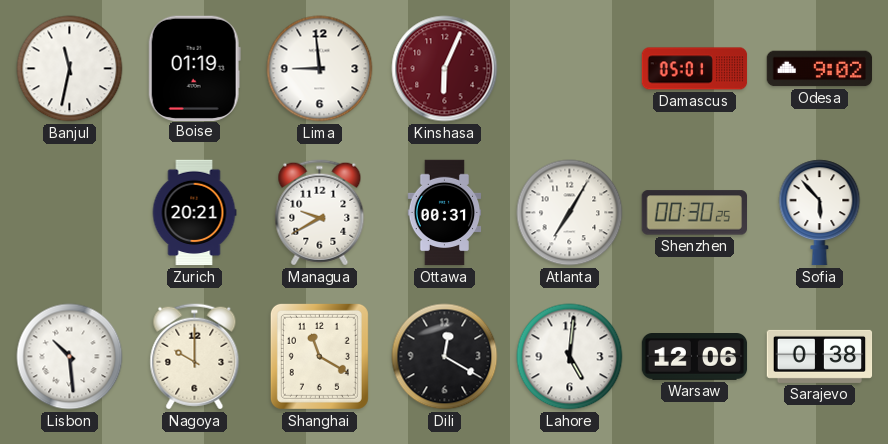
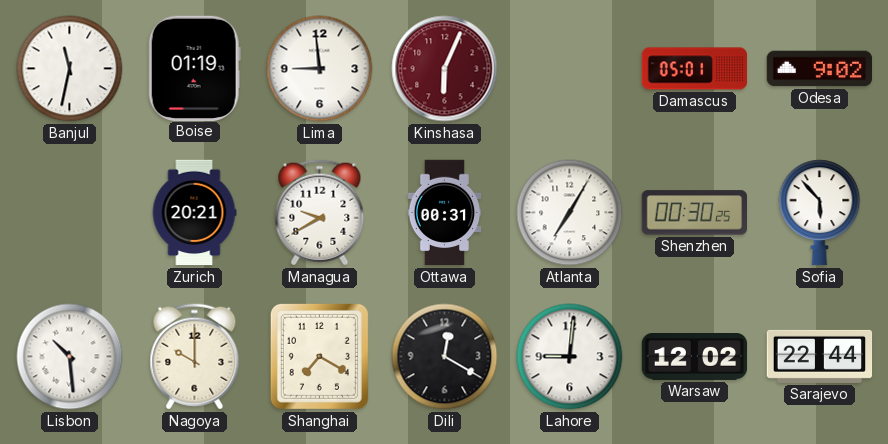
Shanghai: 11:20 -> 7:20 (319, 356)
Lahore: 5:01 -> 9:01 (570, 357)
Warsaw: 12:06 -> 12:02 (695, 357)
Sarajevo: 0:38 -> 22:44 (820, 356)
